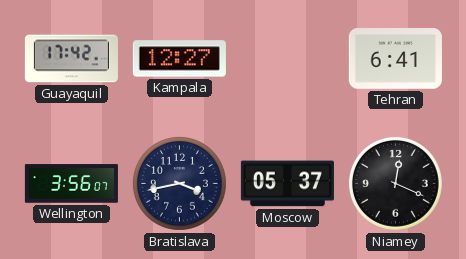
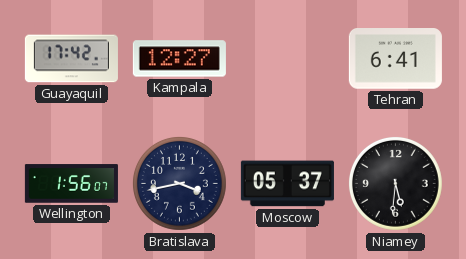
Wellington: 3:56 -> 1:56 (71, 184)
Niamey: 12:19 -> 5:31 (395, 183)
